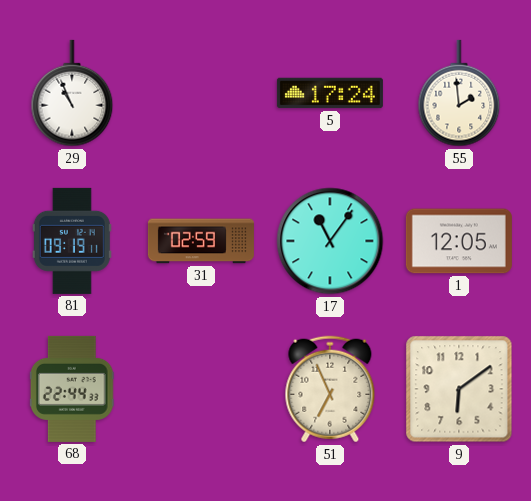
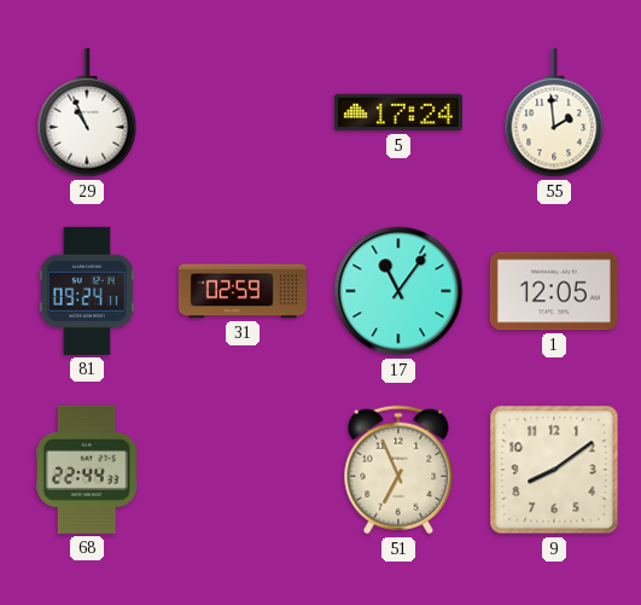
81: 09:19 -> 09:24 (87, 291)
9: 6:09 -> 8:09 (554, 470)
